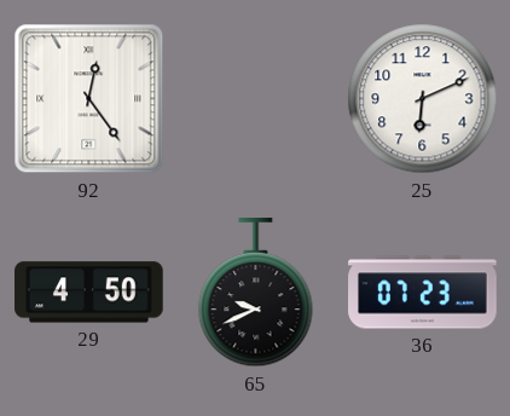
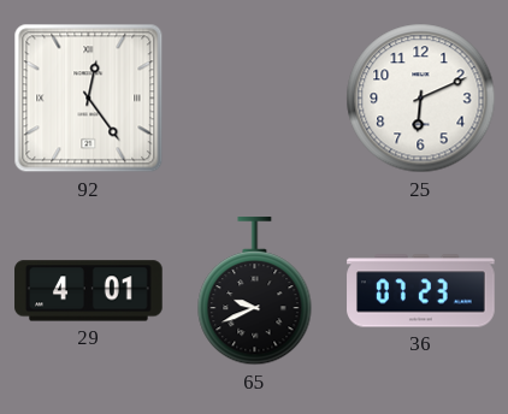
29: 4:50 -> 4:01 (89, 291)
